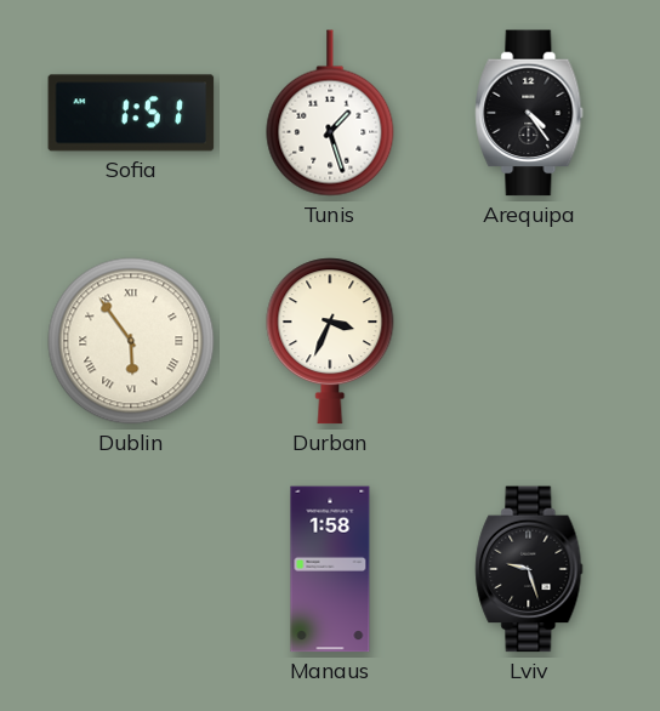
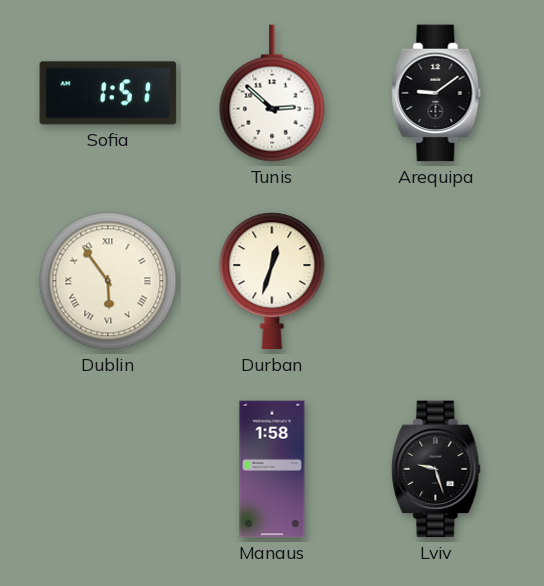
Tunis: 1:27 -> 2:52 (272, 93)
Arequipa: 4:24 -> 9:09 (436, 93)
Durban: 3:34 -> 12:33 (272, 281)
